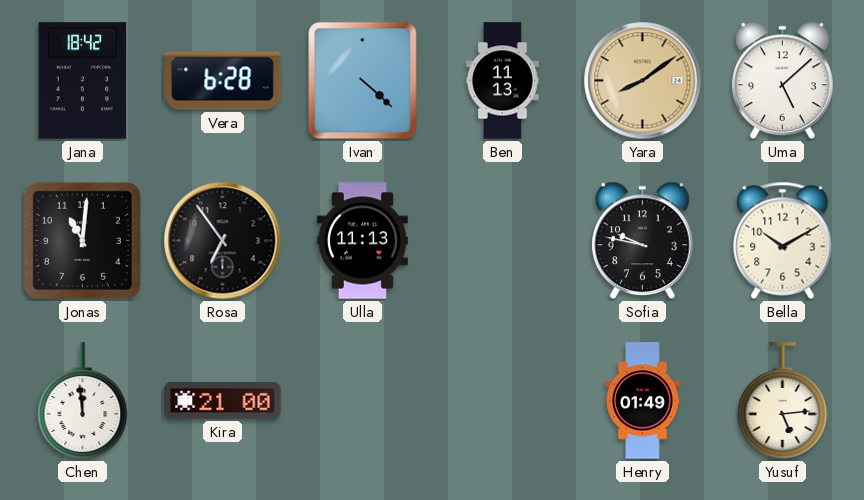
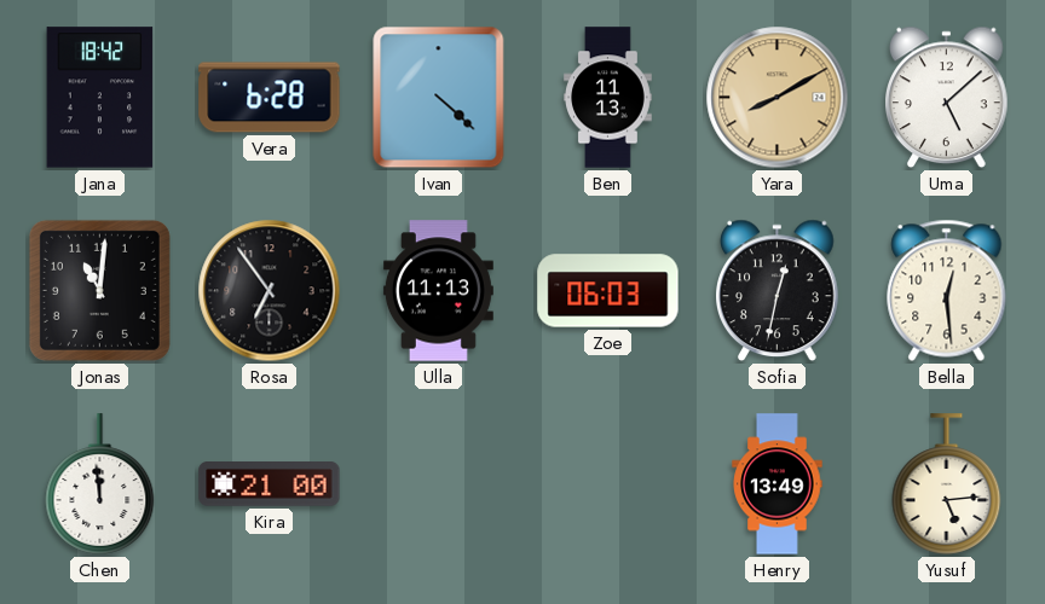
Yara: 8:09 -> 8:10 (778, 98)
Zoe: none -> 06:03 (608, 291)
Sofia: 9:47 -> 12:32 (778, 291)
Bella: 10:10 -> 12:29 (947, 290)
Henry: 01:49 -> 13:49 (778, 484)
